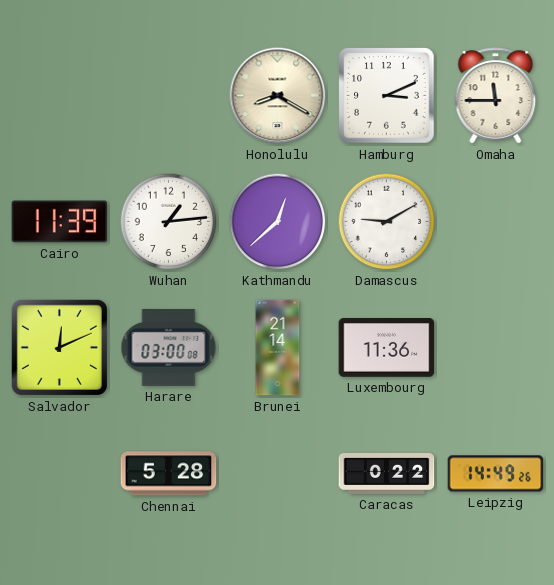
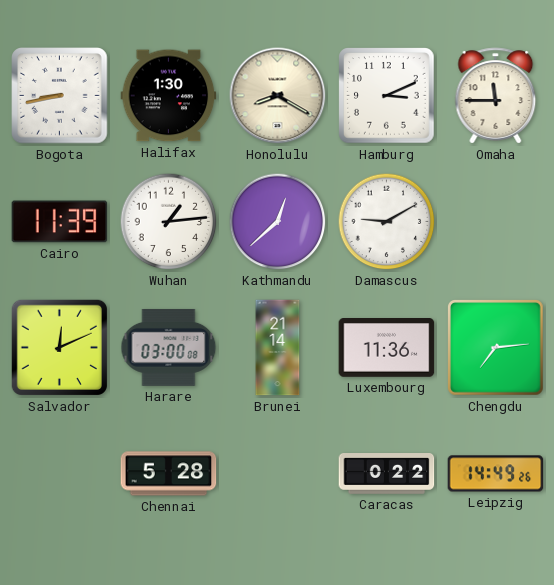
Bogota: none -> 8:43 (60, 96)
Halifax: none -> 1:30 (169, 96)
Chengdu: none -> 7:14 (496, 348)
